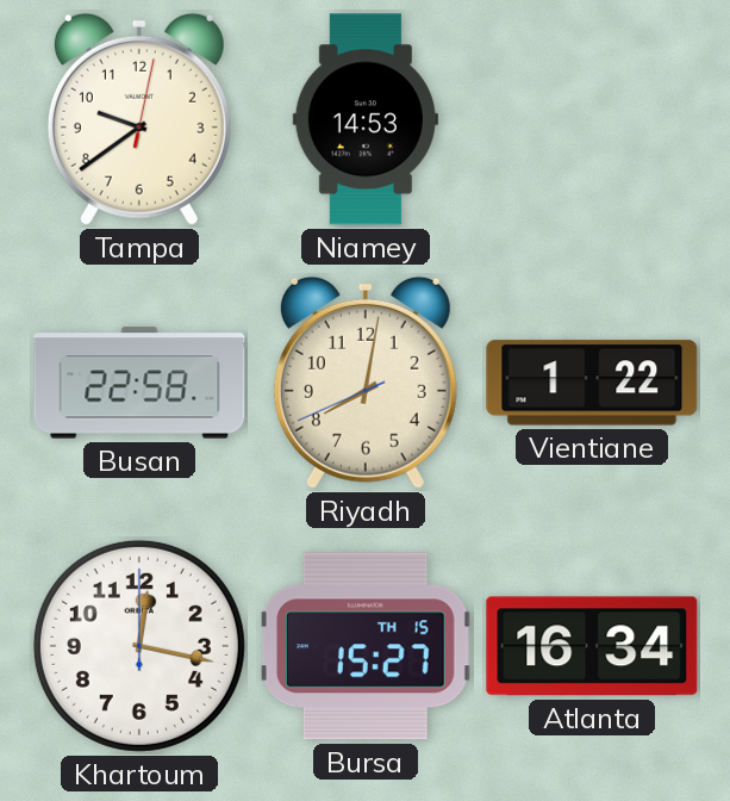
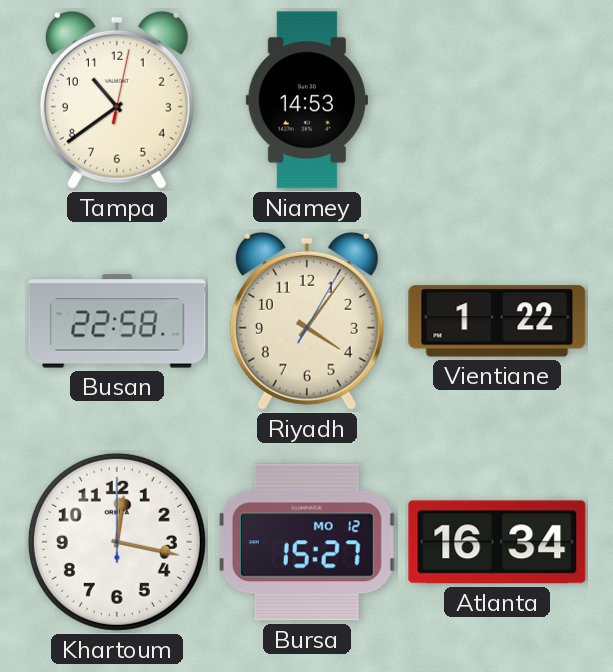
Tampa: 9:39 -> 10:39 (117, 100)
Riyadh: 8:01 -> 4:06 (307, 321)
Bursa date: TH 15 -> MO 12 (307, 542)
